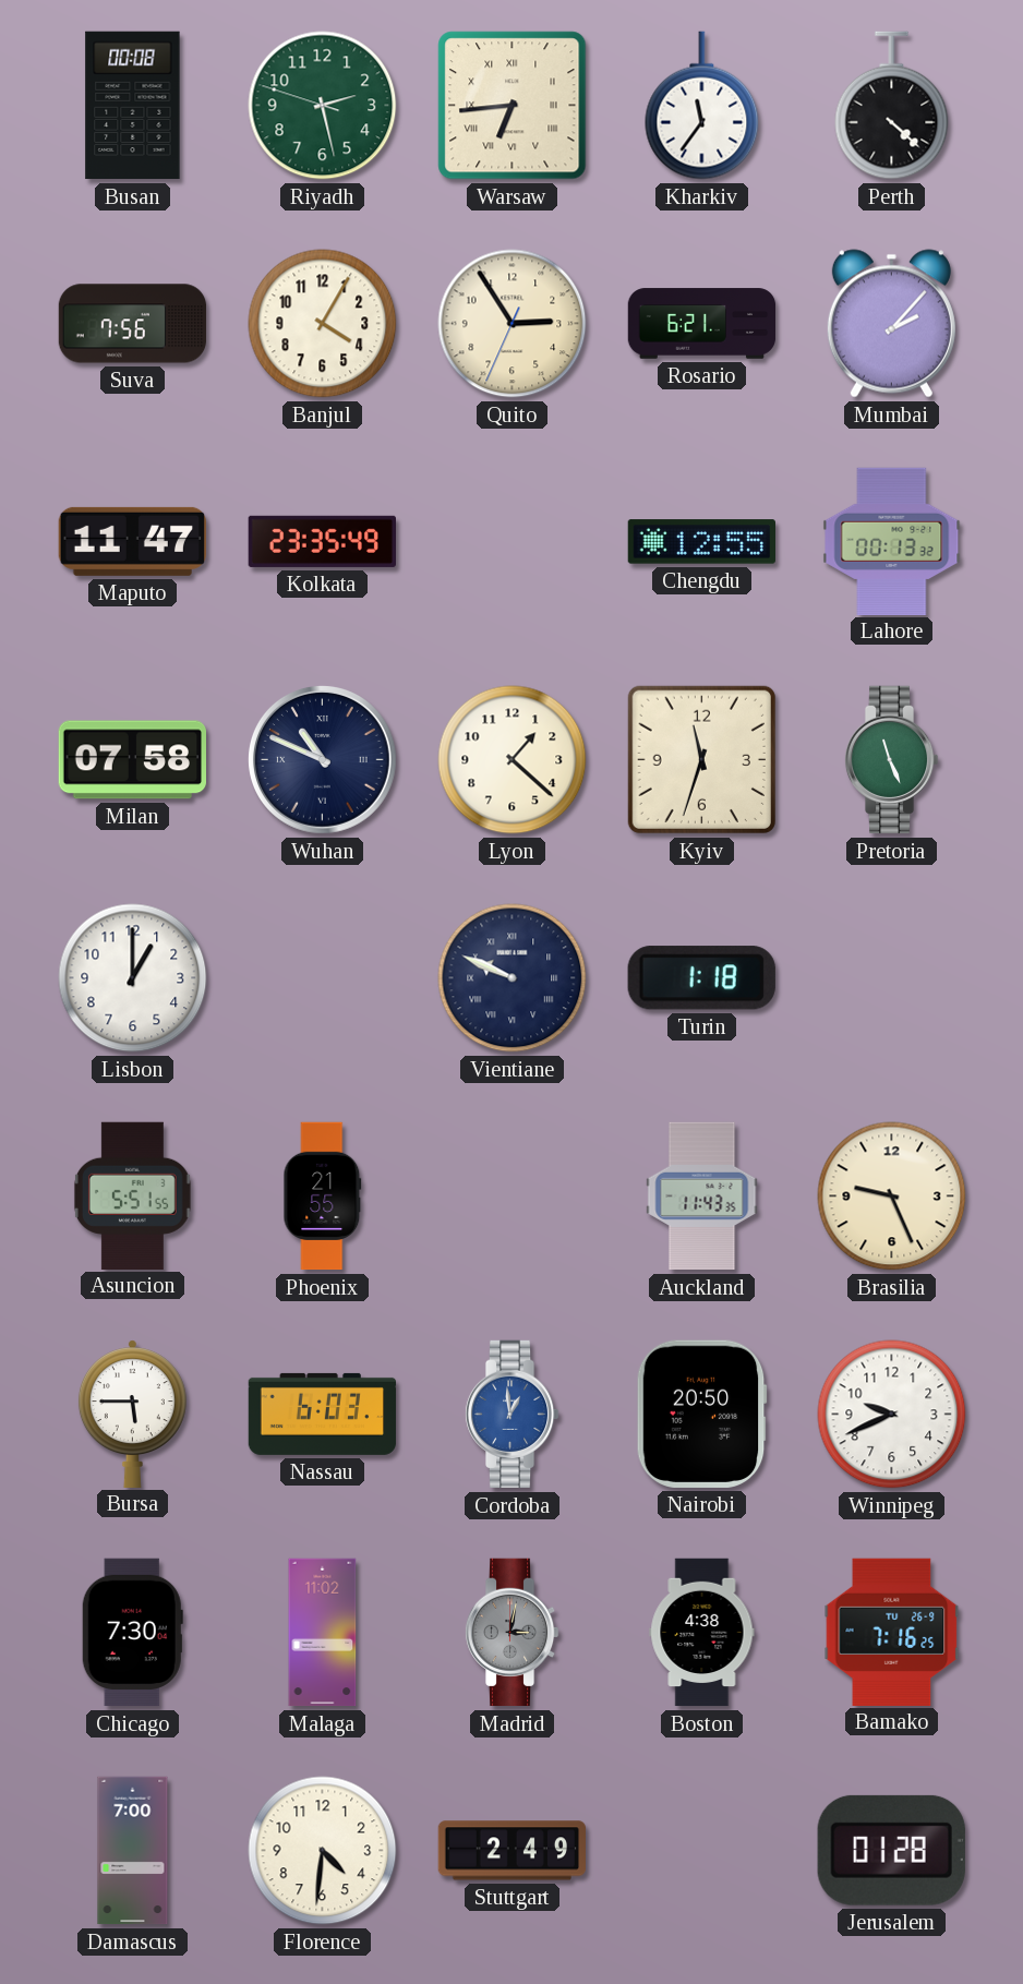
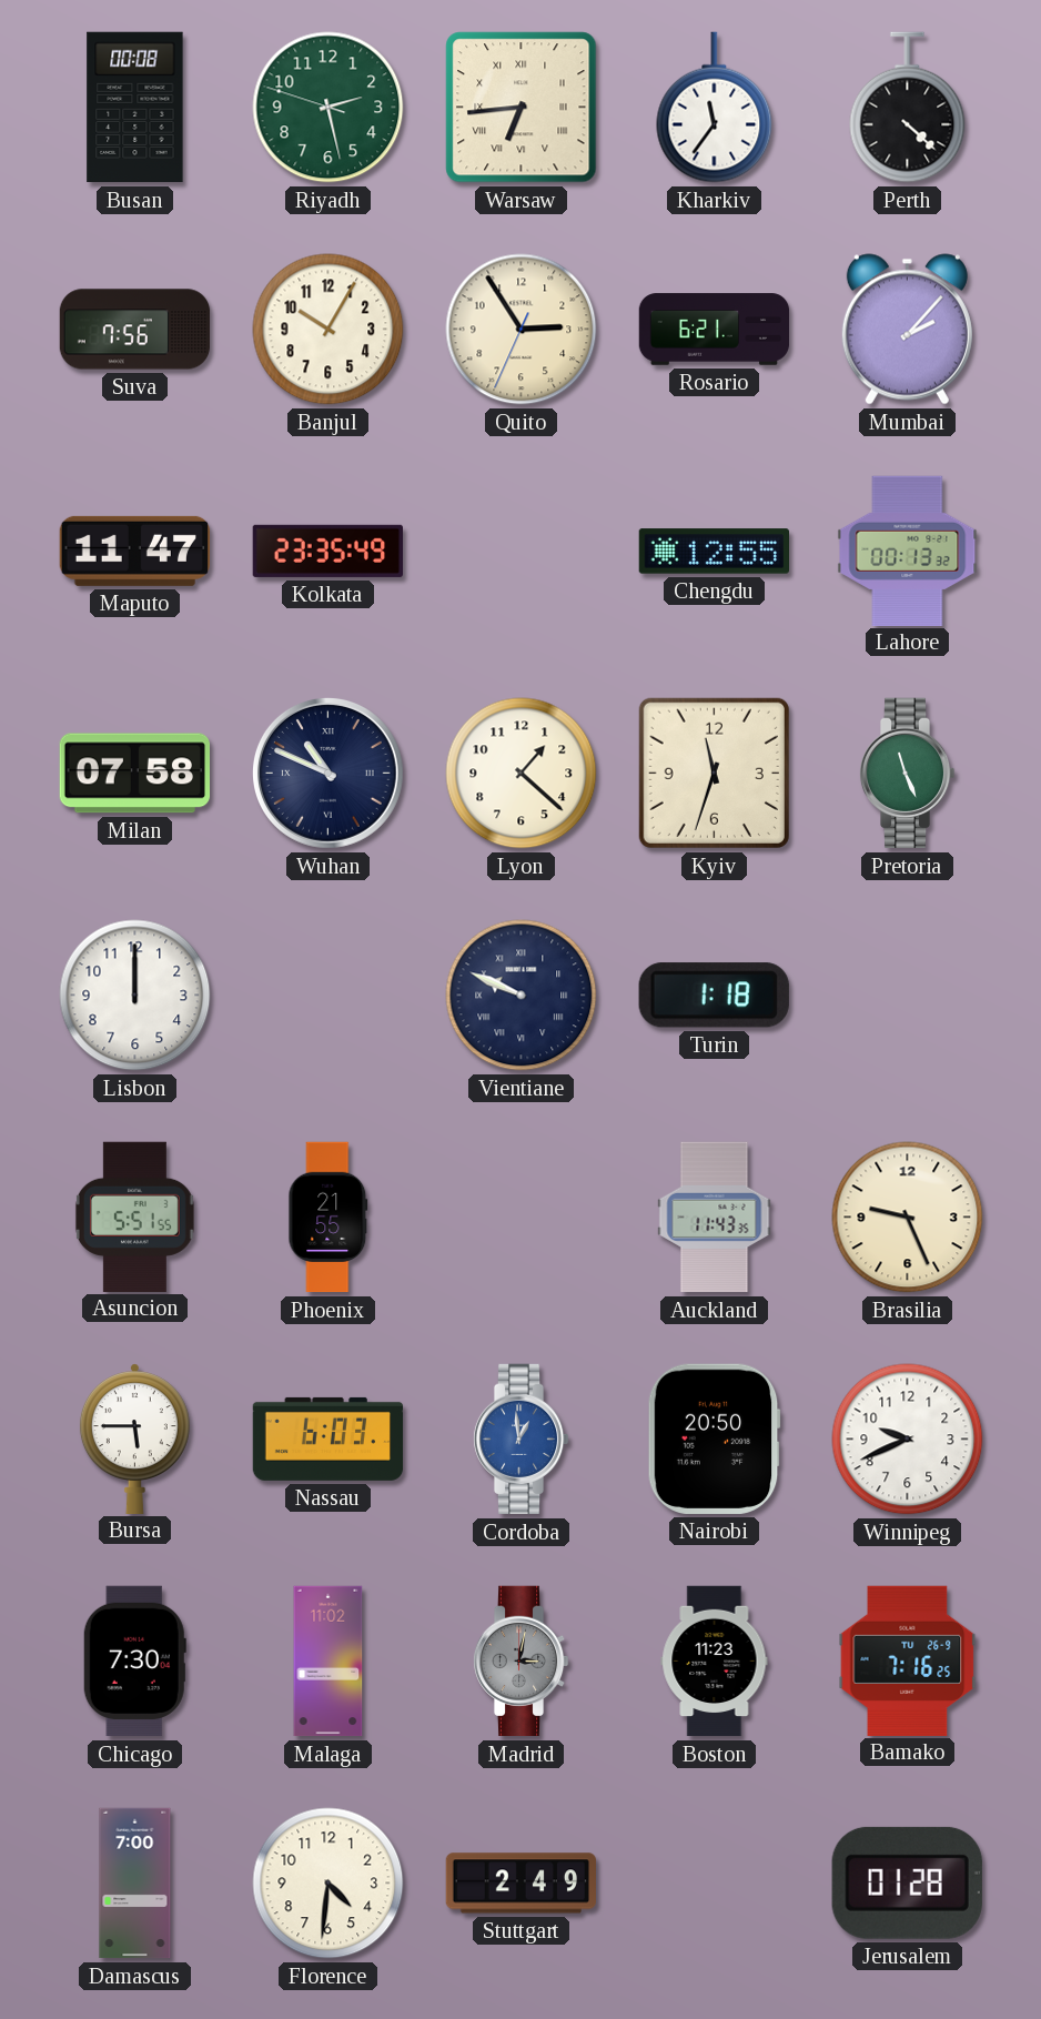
Banjul: 4:05 -> 10:05 (329, 330)
Lisbon: 1:00 -> 12:00 (135, 996)
Boston: 4:38 -> 11:23 (715, 1662)
